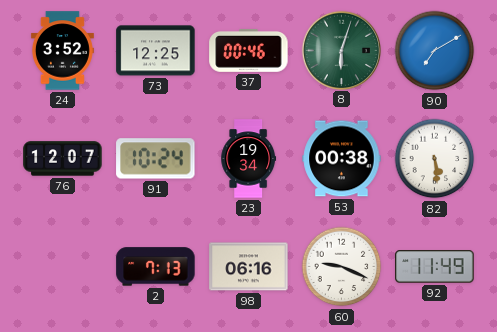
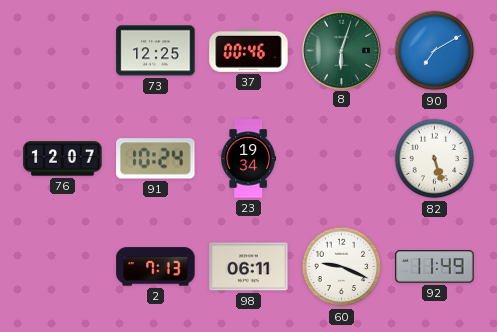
24: 3:52 -> none (62, 51)
53: 00:38 -> none (342, 159)
82: 5:29 -> 5:27 (435, 159)
98: 06:16 -> 06:11 (249, 267)
